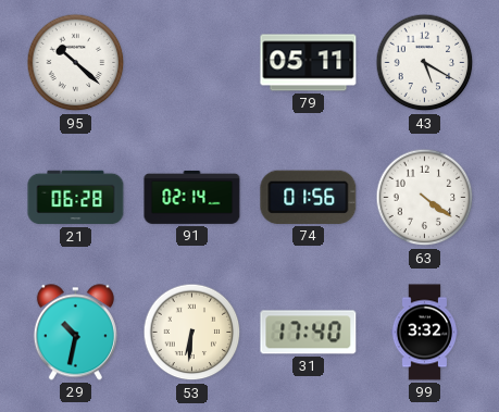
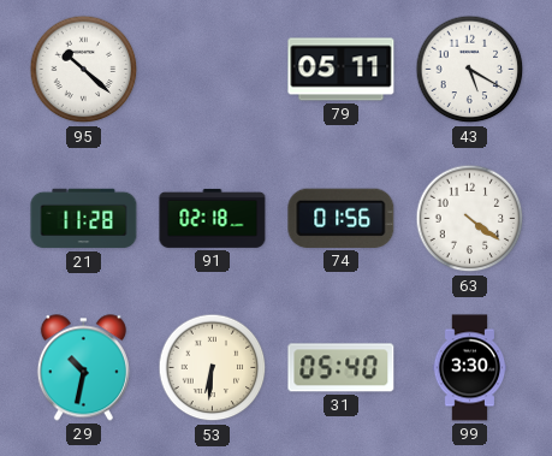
21: 06:28 -> 11:28 (84, 219)
91: 02:14 -> 02:18 (213, 218)
31: 17:40 -> 05:40 (342, 368)
99: 3:32 -> 3:30 (470, 368)
